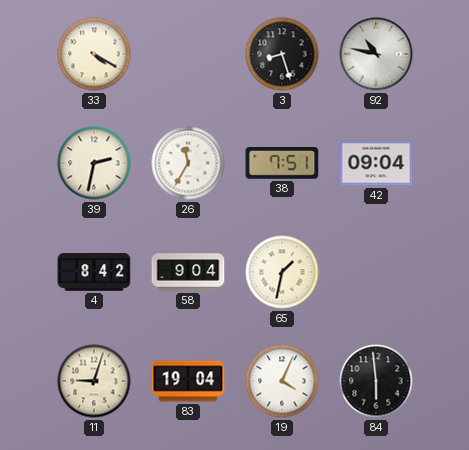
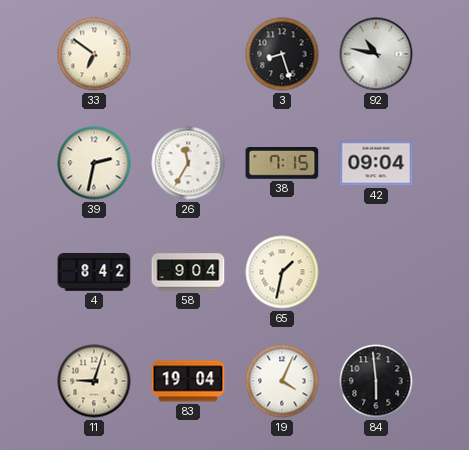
33: 4:20 -> 6:51 (94, 54)
38: 7:51 -> 7:15 (282, 164)
